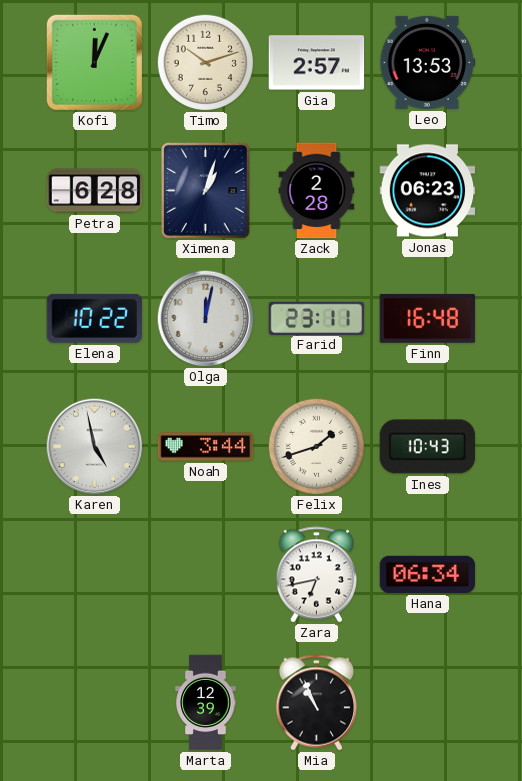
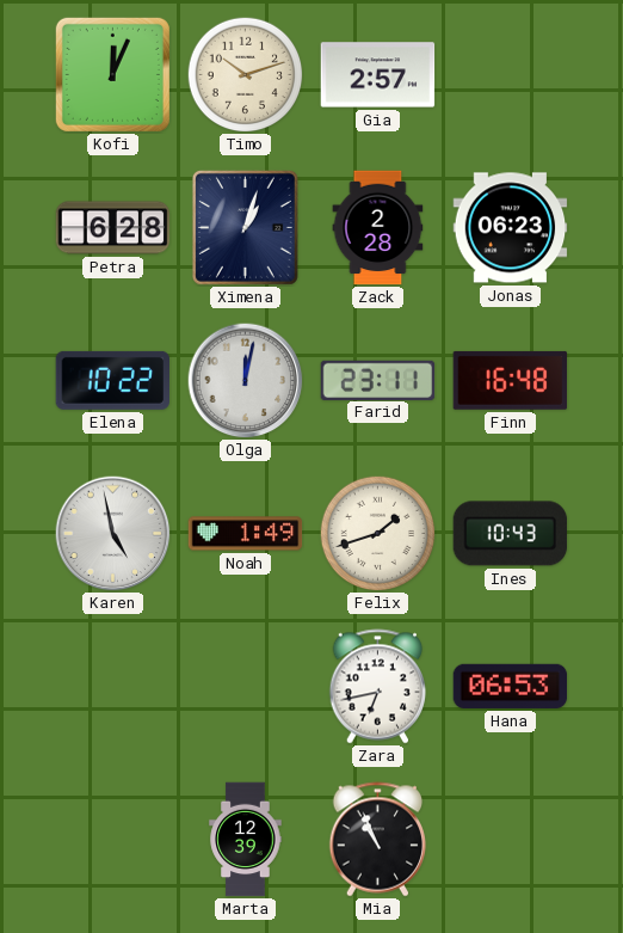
Leo: 13:53 -> none (428, 62)
Noah: 3:44 -> 1:49 (246, 534)
Hana: 06:34 -> 06:53 (511, 686)
